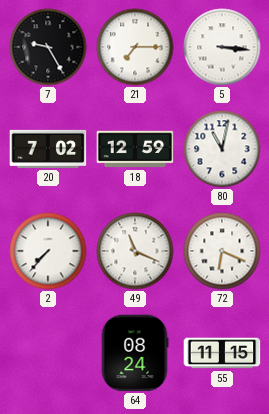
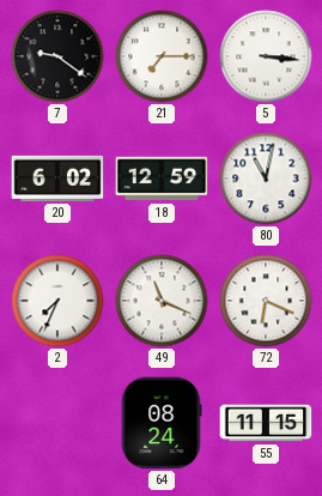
7: 9:25 -> 9:21 (57, 56)
20: 7:02 -> 6:02 (57, 179)
2: 7:37 -> 7:34 (57, 301)
